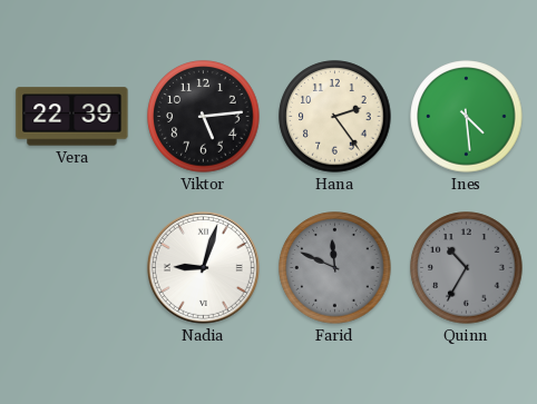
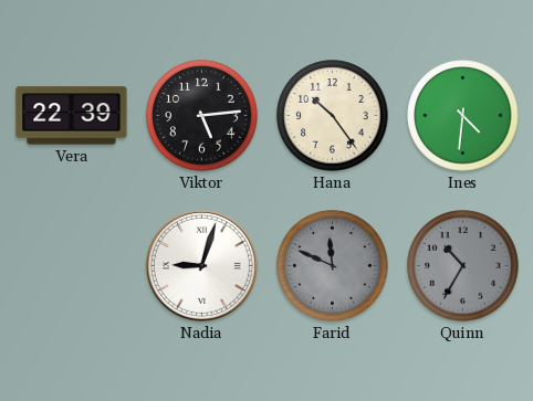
Hana: 2:24 -> 10:24 (333, 116)
Ines: 4:29 -> 4:31 (463, 116)
